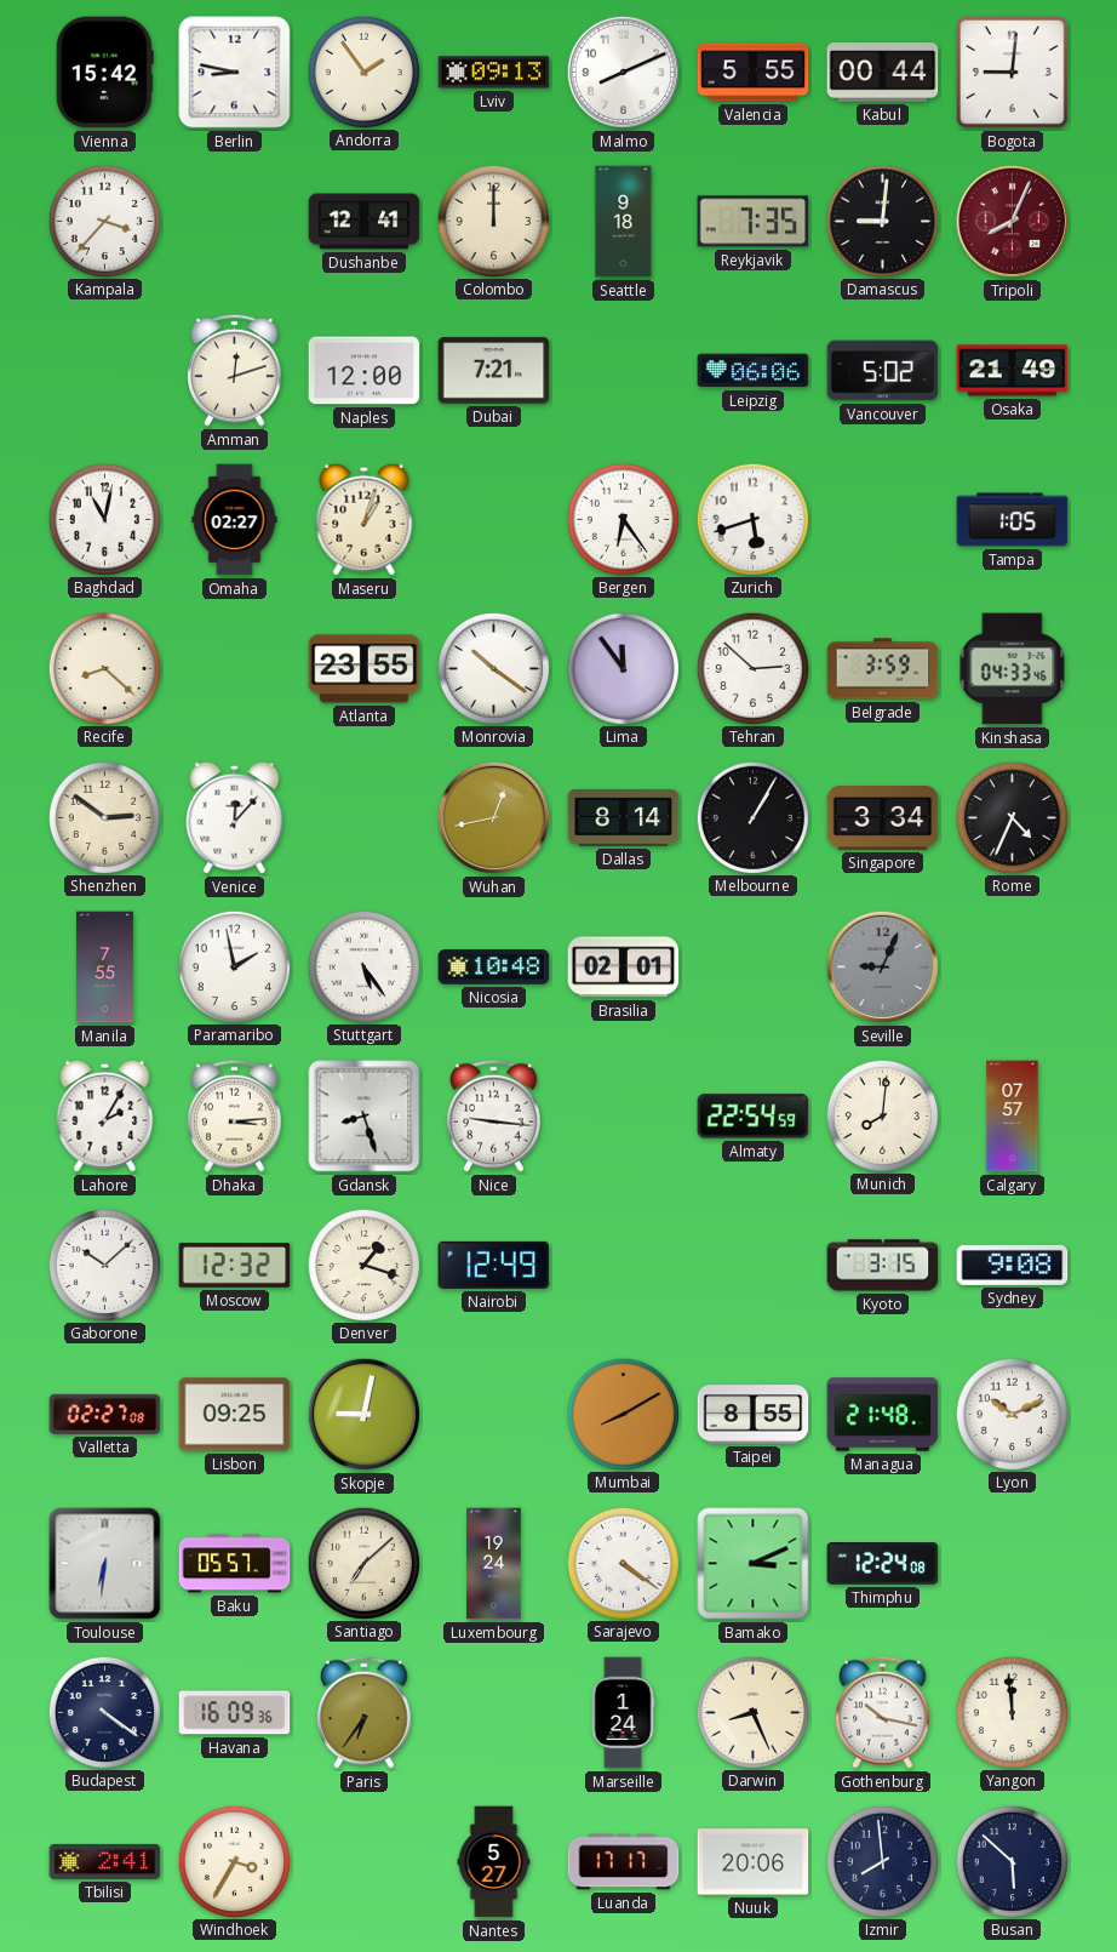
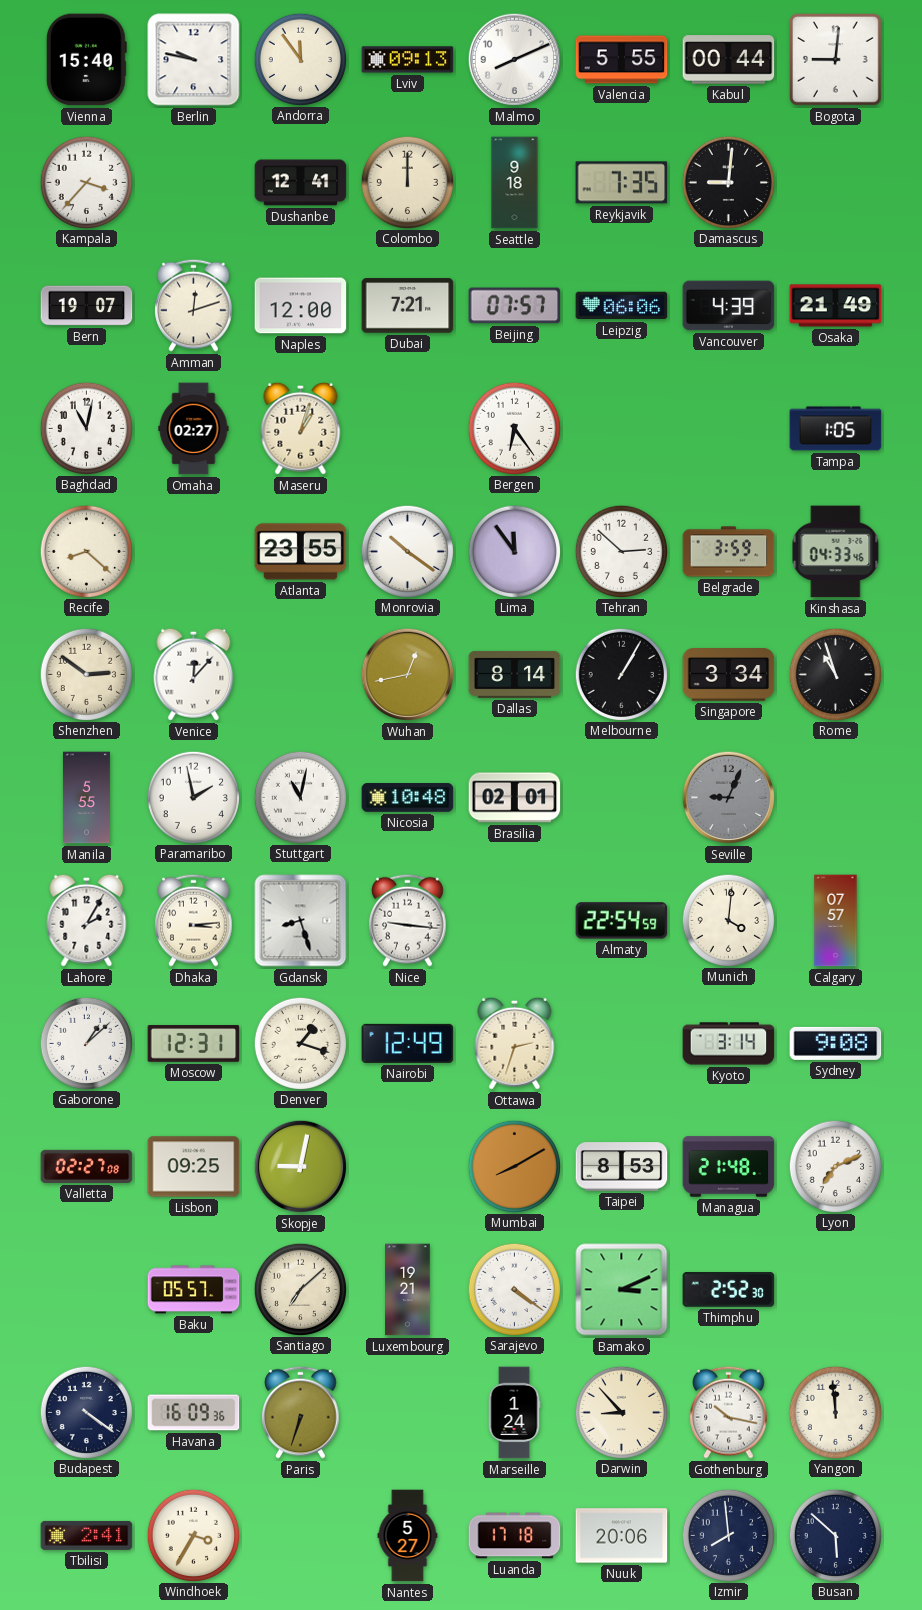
Vienna: 15:42 -> 15:40 (86, 60)
Berlin: 8:47 -> 9:47 (194, 60)
Andorra: 1:54 -> 11:54 (300, 59)
Tripoli: 8:04 -> none (1013, 222)
Bern: none -> 19:07 (87, 306)
Beijing: none -> 07:57 (515, 306)
Vancouver: 5:02 -> 4:39 (729, 306)
Zurich: 5:42 -> none (752, 519)
Rome: 4:34 -> 10:57 (835, 674)
Manila: 7:55 -> 5:55 (86, 798)
Stuttgart: 5:24 -> 11:02 (300, 797)
Munich: 8:01 -> 4:01 (728, 920)
Gaborone: 10:08 -> 1:08 (86, 1043)
Moscow: 12:32 -> 12:31 (194, 1044)
Ottawa: none -> 2:33 (515, 1043)
Kyoto: 3:15 -> 3:14 (729, 1044)
Taipei: 8:55 -> 8:53 (622, 1167)
Lyon: 10:11 -> 7:11 (835, 1166)
Toulouse: 6:31 -> none (105, 1564)
Luxembourg: 19:24 -> 19:21 (408, 1290)
Thimphu: 12:24 -> 2:52 (729, 1290)
Paris: 6:36 -> 6:33 (301, 1412)
Darwin: 8:26 -> 8:53 (621, 1412)
Luanda: 17:17 -> 17:18 (515, 1536)
